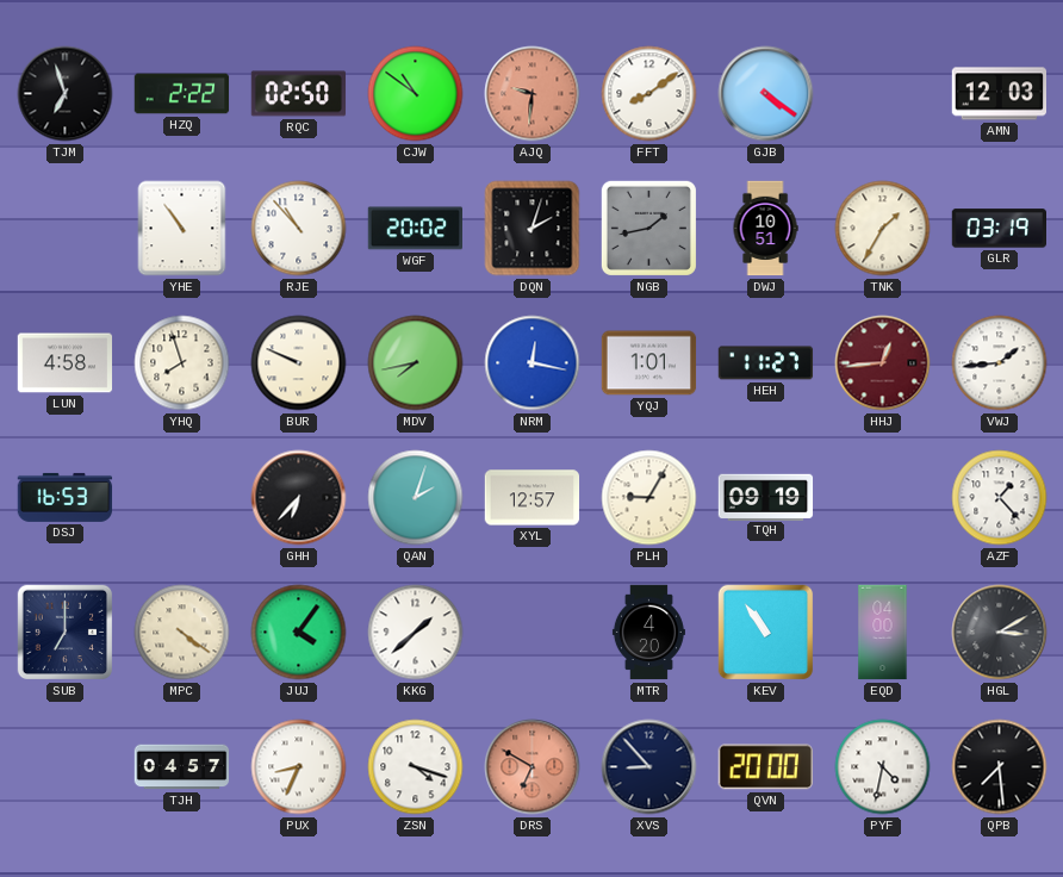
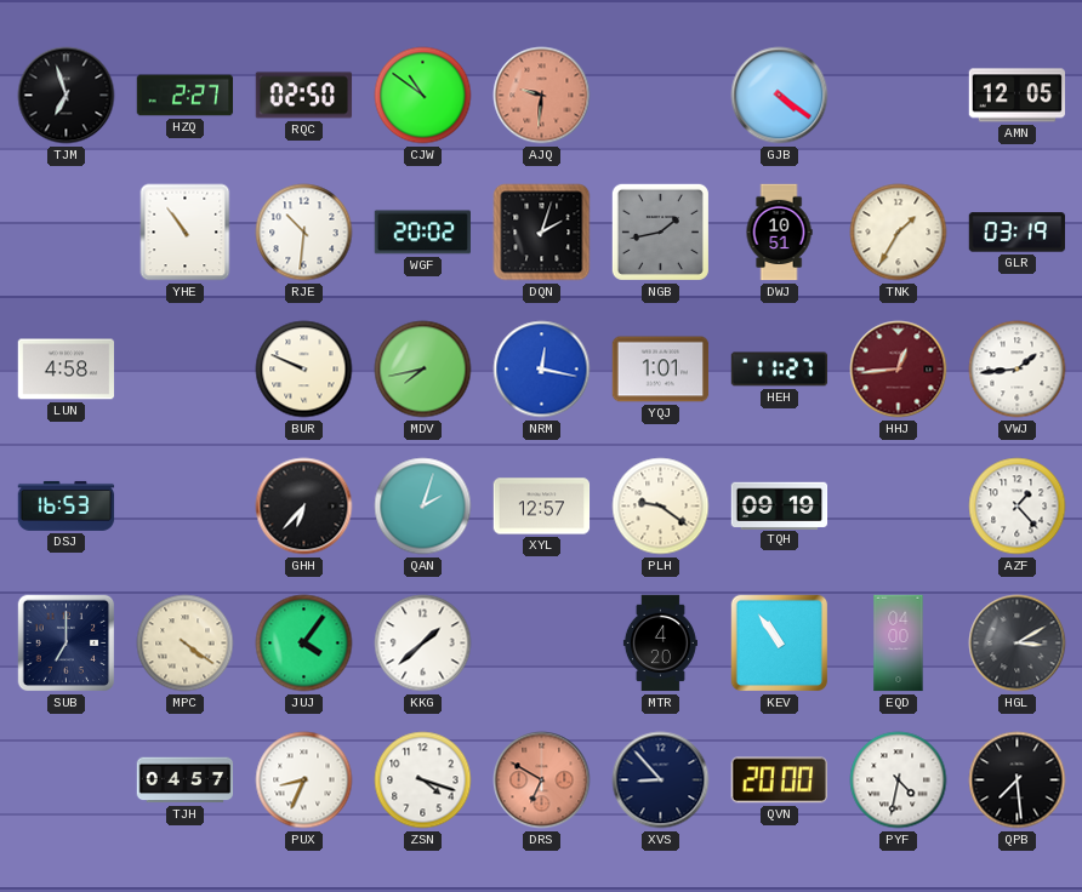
HZQ: 2:22 -> 2:27 (186, 96)
FFT: 8:09 -> none (649, 94)
AMN: 12:03 -> 12:05 (1016, 96)
RJE: 10:53 -> 10:31 (304, 233)
YHQ: 7:57 -> none (182, 363)
PLH: 9:05 -> 9:21 (661, 507)
